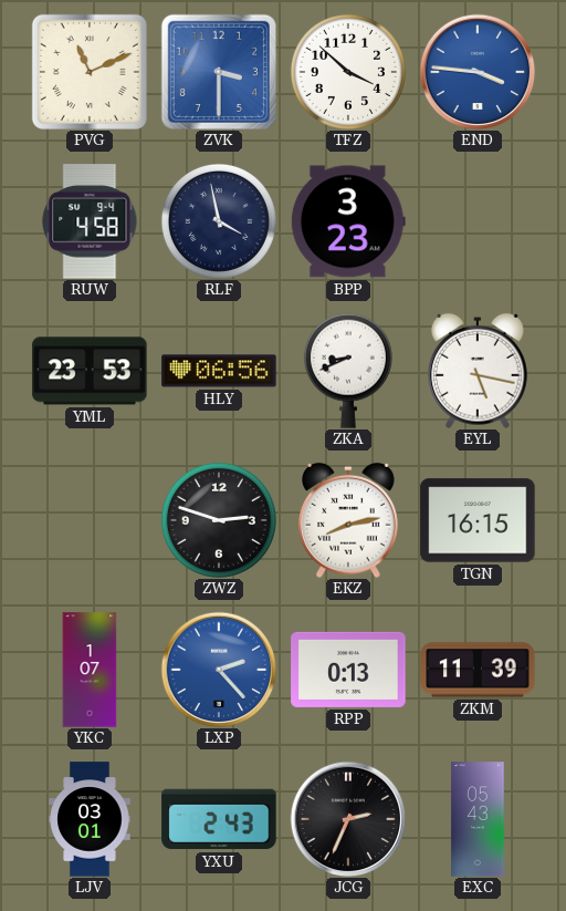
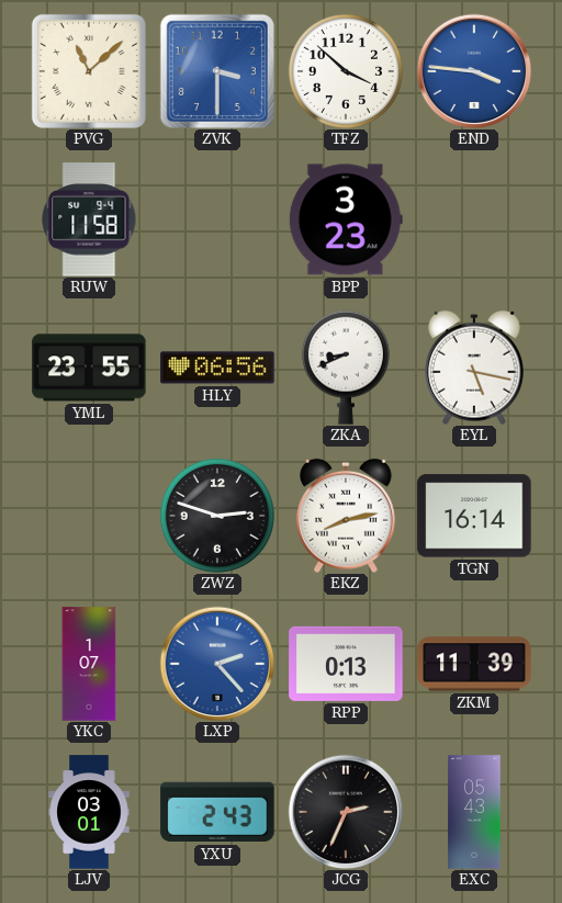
PVG: 11:11 -> 11:08 (89, 71)
RUW: 4:58 -> 11:58 (89, 219)
RLF: 3:58 -> none (219, 221)
YML: 23:53 -> 23:55 (89, 368)
TGN: 16:15 -> 16:14 (474, 516)
